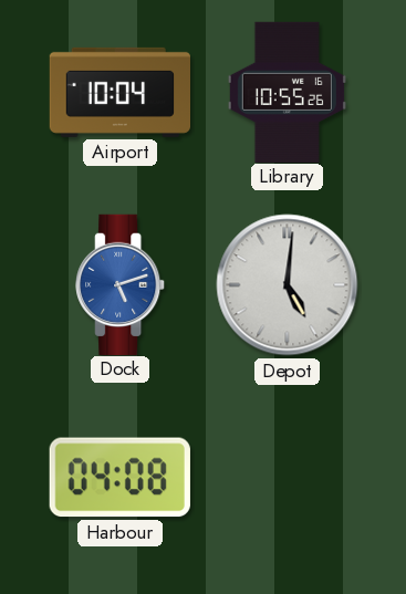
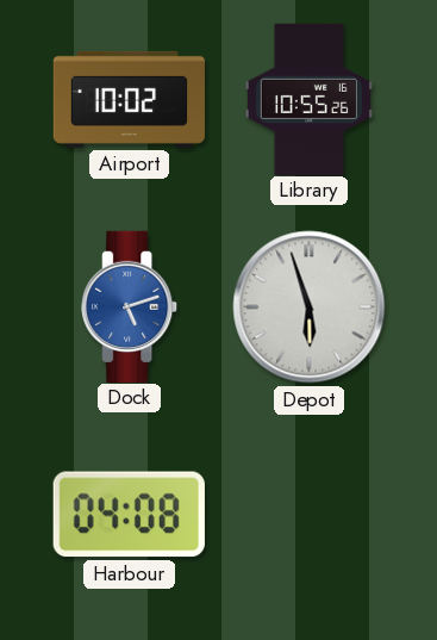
Airport: 10:04 -> 10:02 (129, 99)
Depot: 5:01 -> 5:57 (310, 307)
